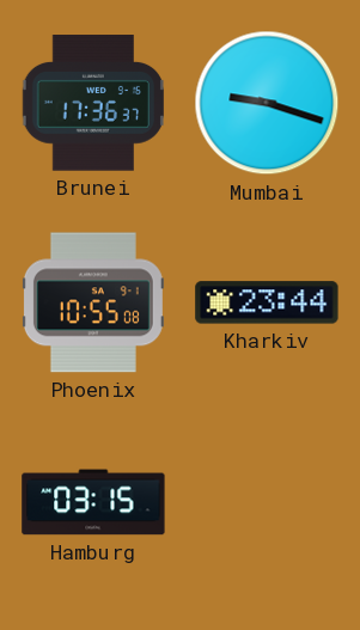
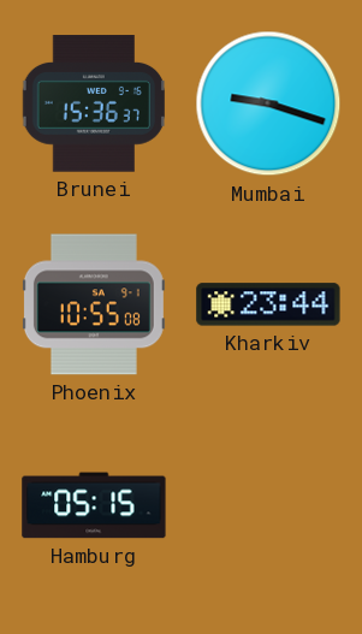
Brunei: 17:36 -> 15:36 (94, 103)
Hamburg: 03:15 -> 05:15 (94, 505)
